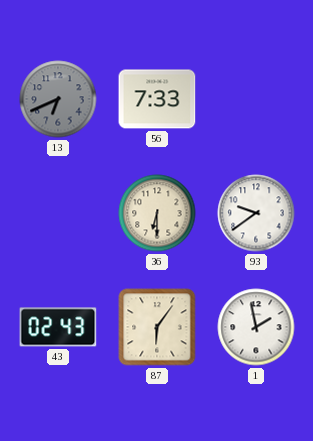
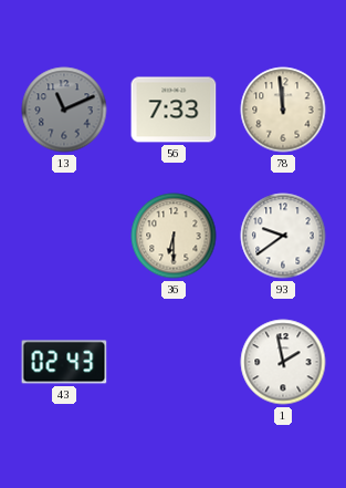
13: 6:41 -> 11:11 (64, 110)
78: none -> 11:59 (283, 110)
87: 6:06 -> none (157, 327)
